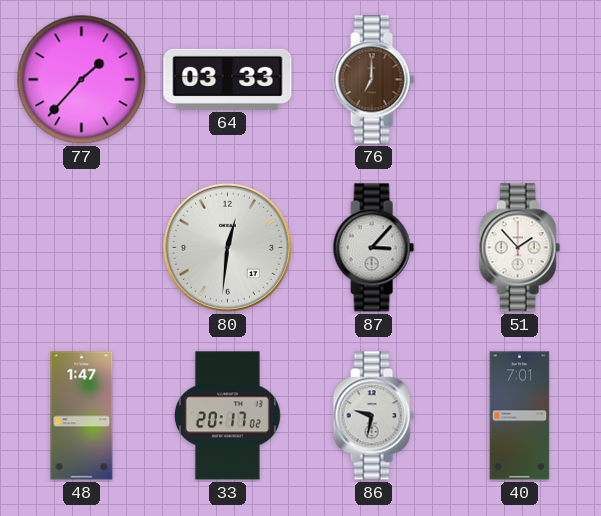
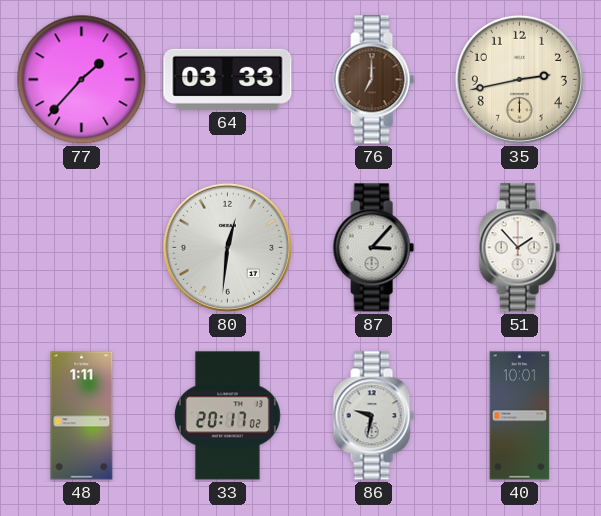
35: none -> 2:43 (519, 79)
48: 1:47 -> 1:11 (82, 416)
40: 7:01 -> 10:01 (520, 416)
